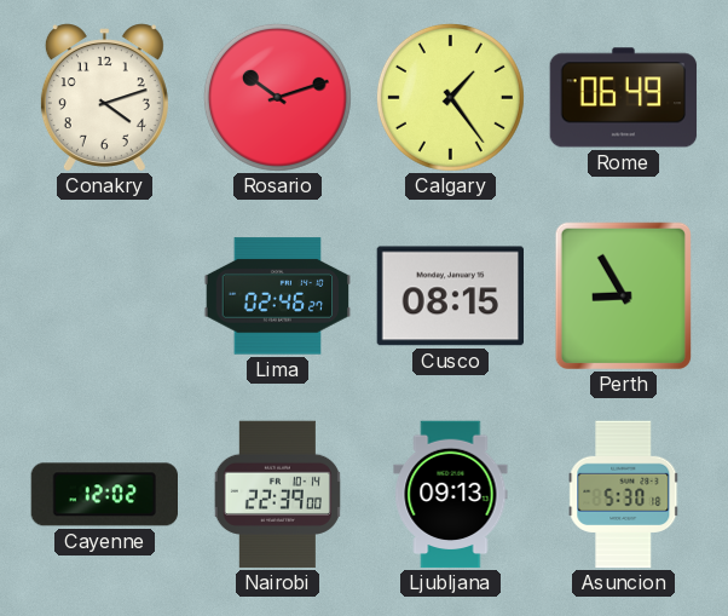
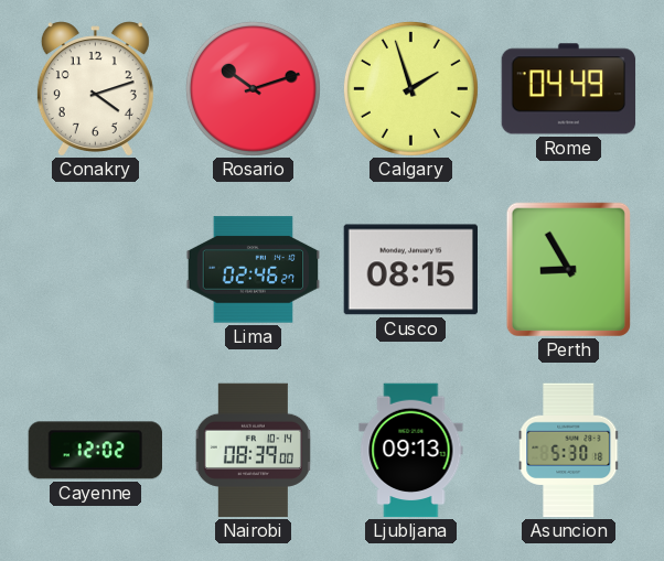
Calgary: 1:24 -> 1:57 (410, 88)
Rome: 06:49 -> 04:49 (569, 89)
Nairobi: 22:39 -> 08:39 (253, 451)
